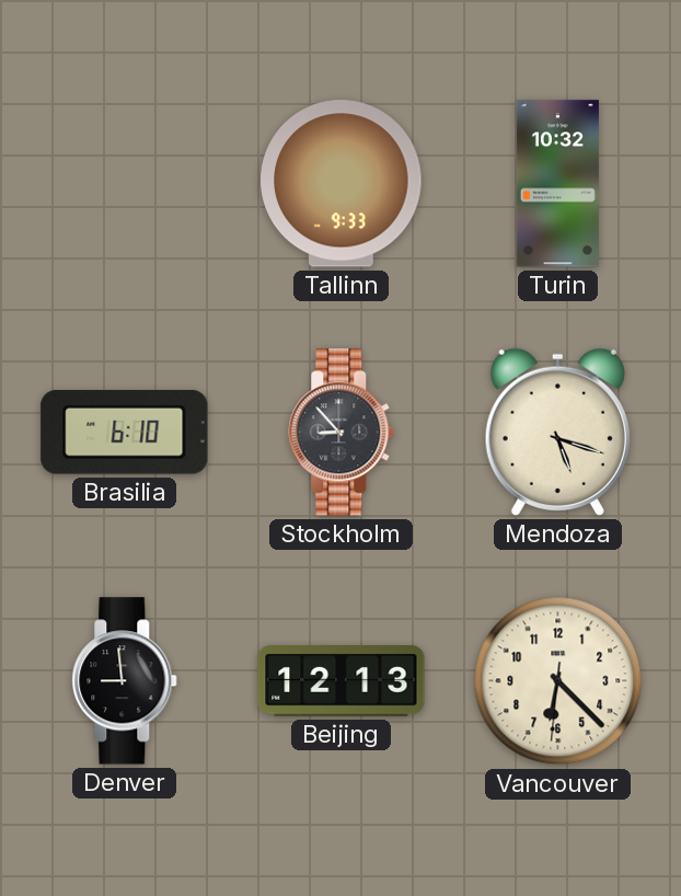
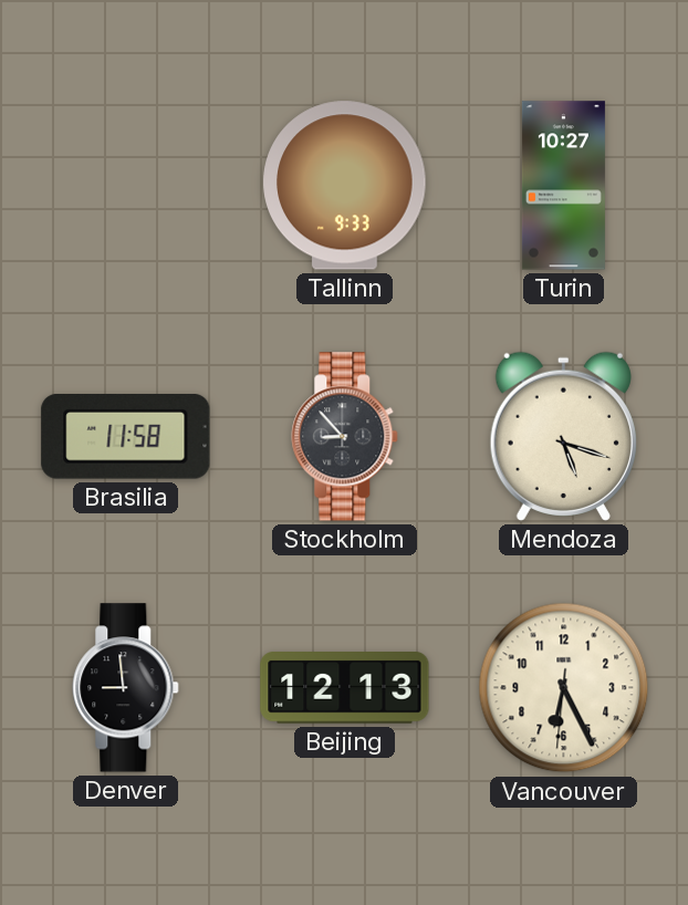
Turin: 10:32 -> 10:27 (563, 186)
Brasilia: 6:10 -> 11:58 (126, 437)
Vancouver: 6:22 -> 6:25 (564, 688)
